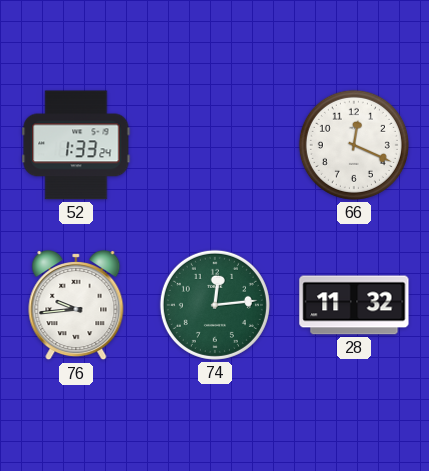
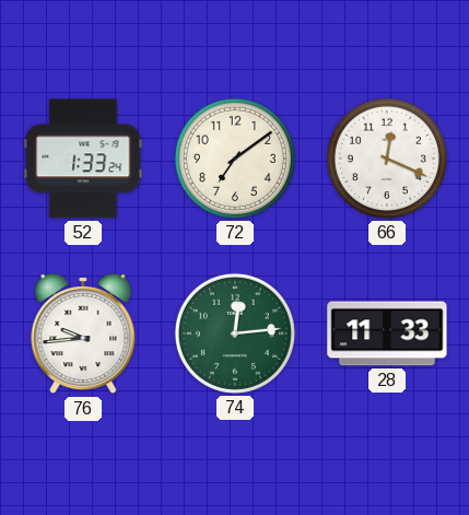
72: none -> 7:09 (235, 159)
28: 11:32 -> 11:33 (387, 333)
